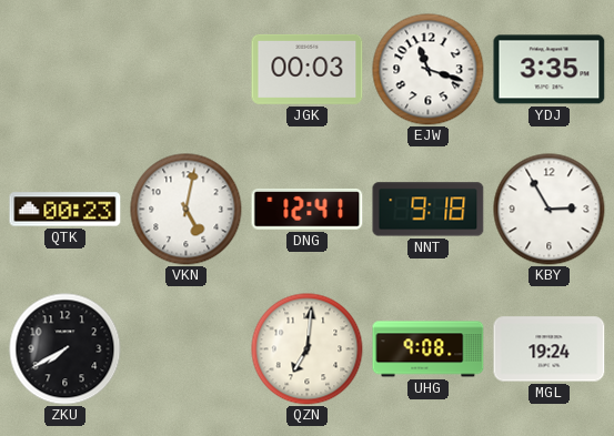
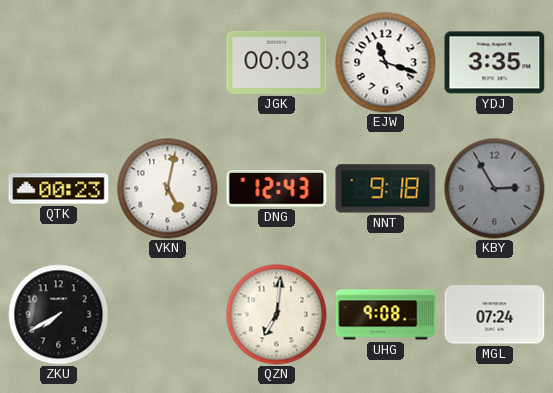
DNG: 12:41 -> 12:43 (277, 189)
KBY dial: white -> grey (495, 189)
MGL: 19:24 -> 07:24 (495, 315)
